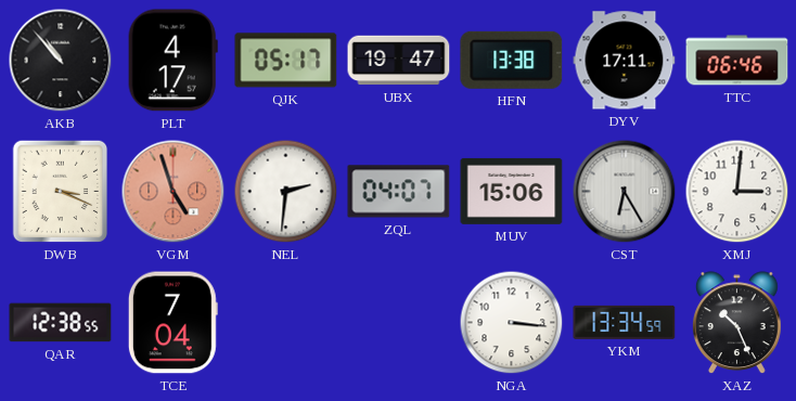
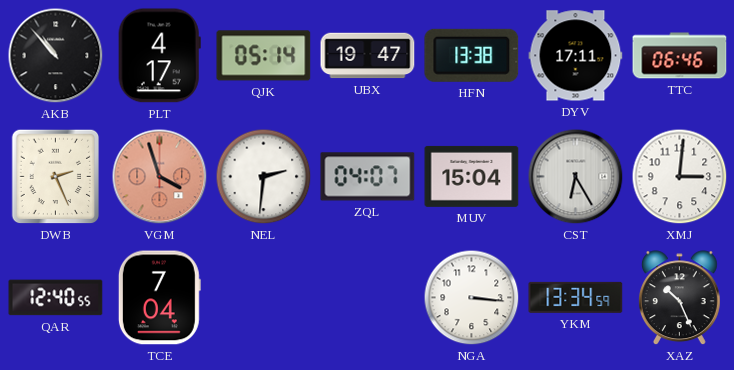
QJK: 05:17 -> 05:14 (264, 56)
DWB: 3:19 -> 2:26 (56, 177)
VGM: 4:57 -> 3:57 (160, 177)
MUV: 15:06 -> 15:04 (472, 176)
QAR: 12:38 -> 12:40 (56, 298)
